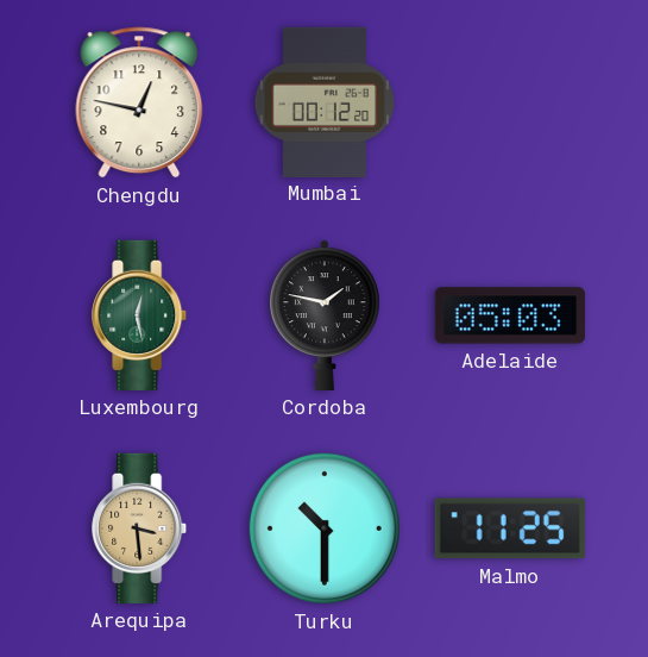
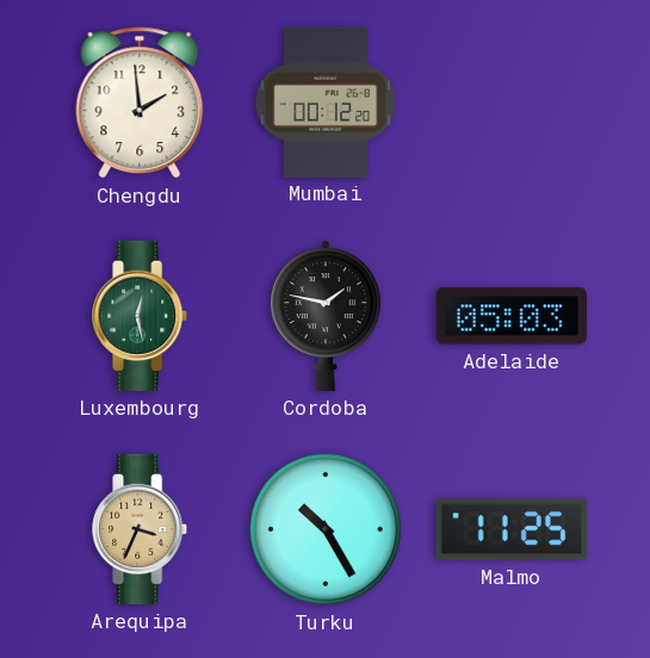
Chengdu: 12:47 -> 1:59 (140, 103)
Arequipa: 3:29 -> 3:34 (141, 529)
Turku: 10:30 -> 10:25 (326, 529)
